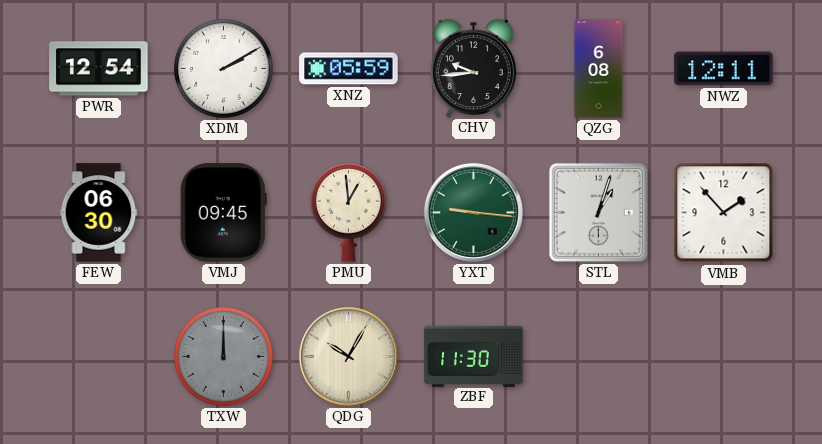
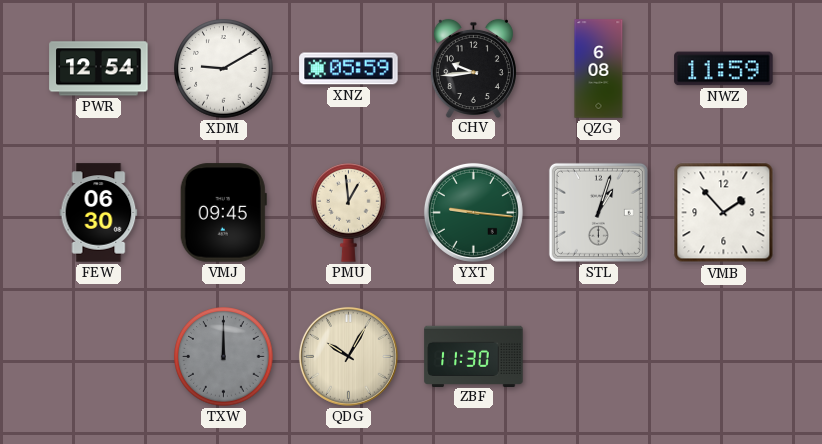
XDM: 2:10 -> 9:10 (224, 69)
NWZ: 12:11 -> 11:59 (724, 69)
